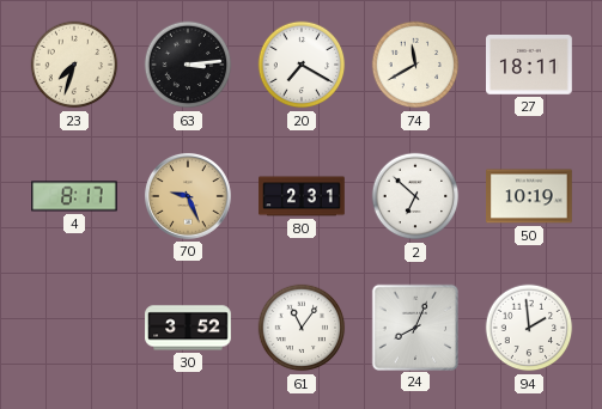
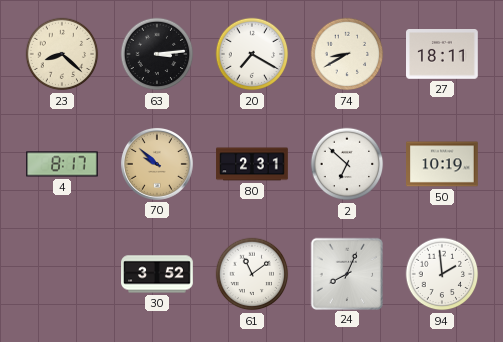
23: 7:33 -> 8:22 (62, 54)
74: 11:40 -> 8:40 (347, 54)
70: 9:26 -> 9:52 (157, 164)
61: 11:06 -> 11:09 (252, 274)
